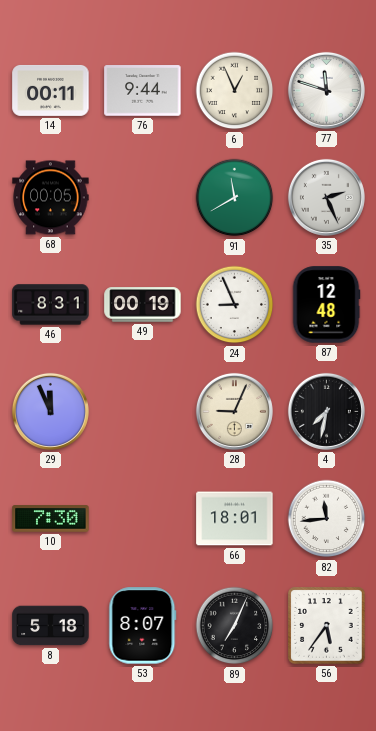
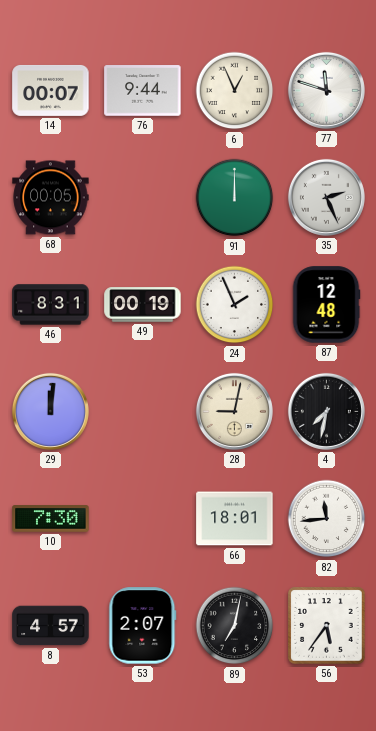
14: 00:11 -> 00:07 (51, 90)
91: 11:40 -> 12:00 (235, 198)
24: 8:56 -> 1:56 (235, 305)
29: 11:56 -> 12:01 (50, 411)
28: 9:04 -> 9:02 (234, 411)
8: 5:18 -> 4:57 (51, 626)
53: 8:07 -> 2:07 (143, 626)
89: 7:04 -> 7:02 (235, 626)
